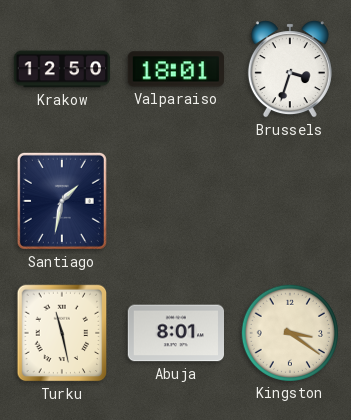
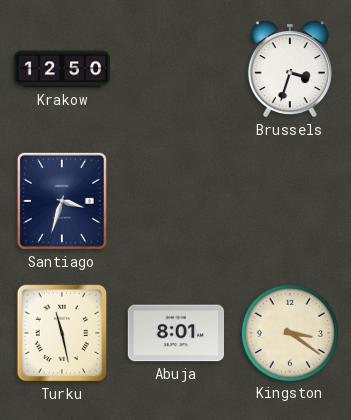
Valparaiso: 18:01 -> none (175, 69)
Santiago: 1:32 -> 3:33 (62, 201)
